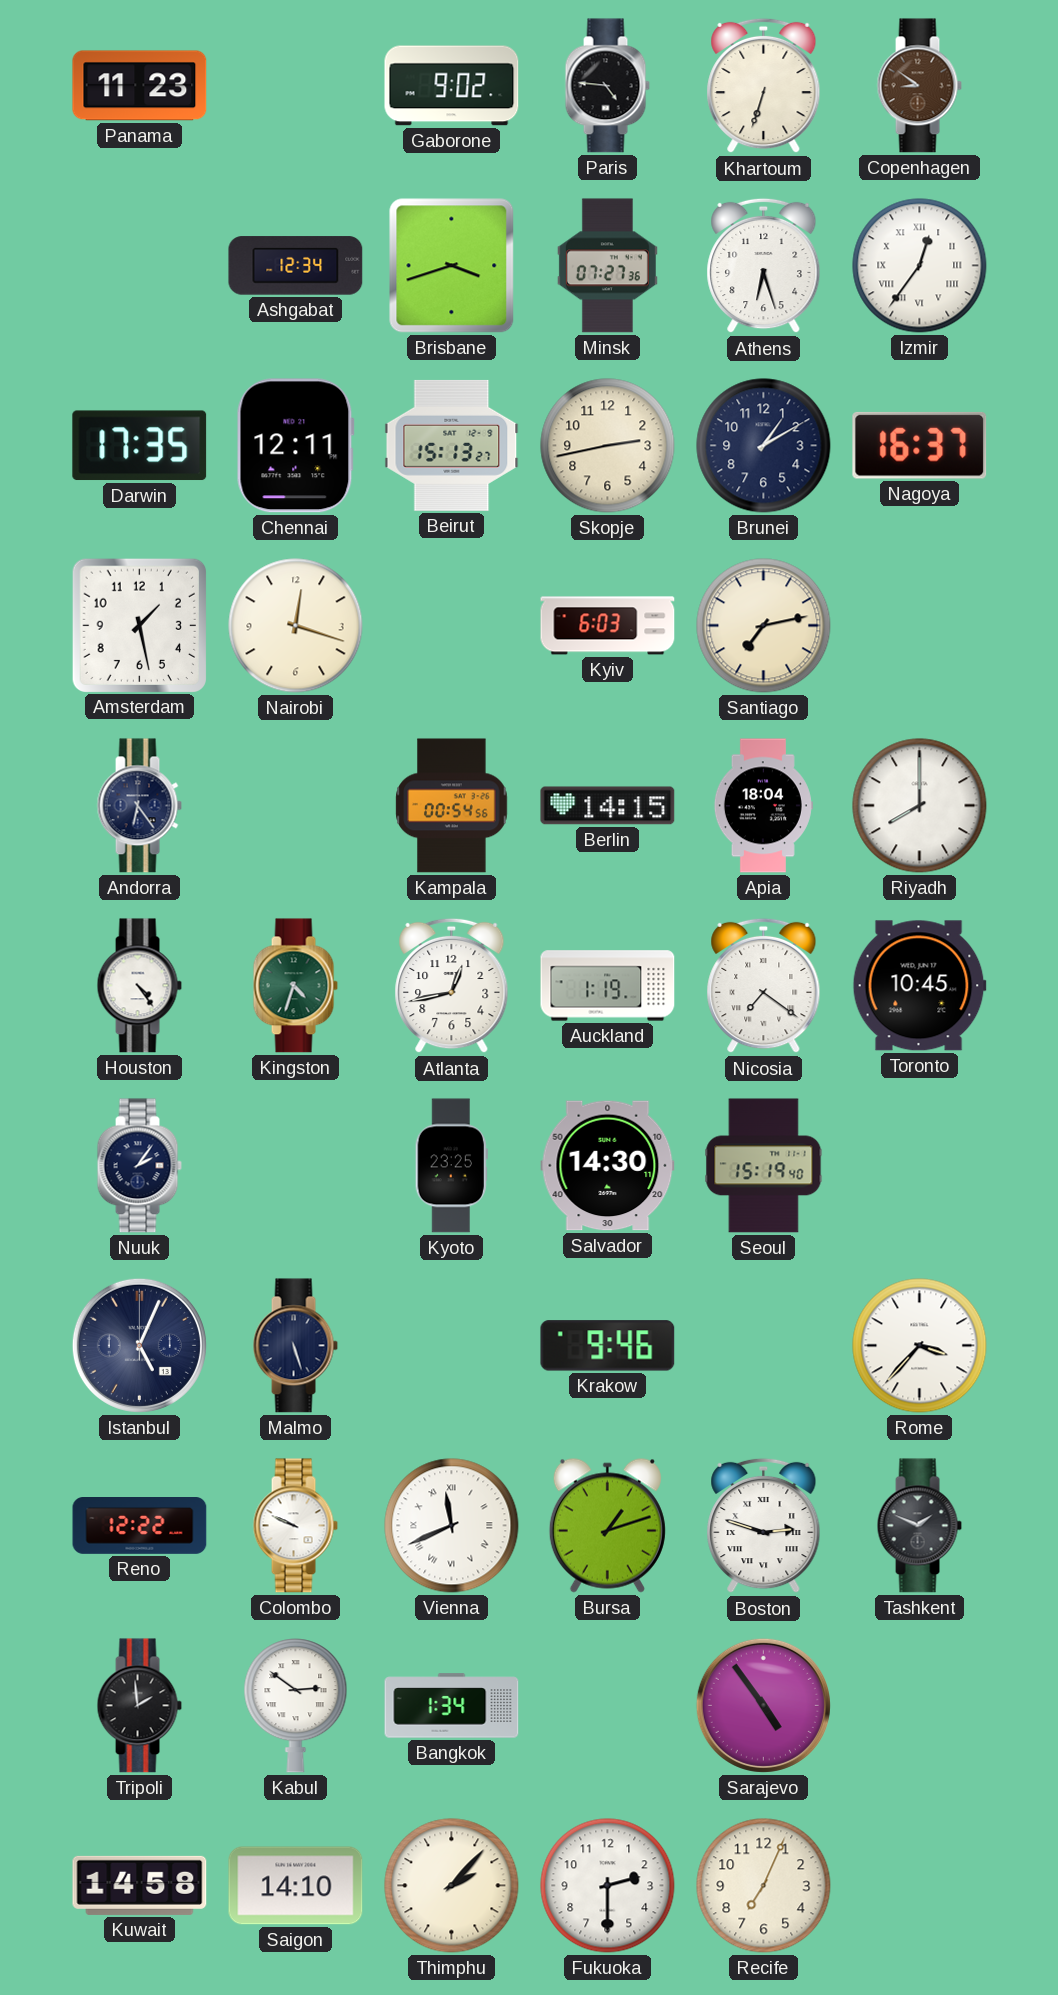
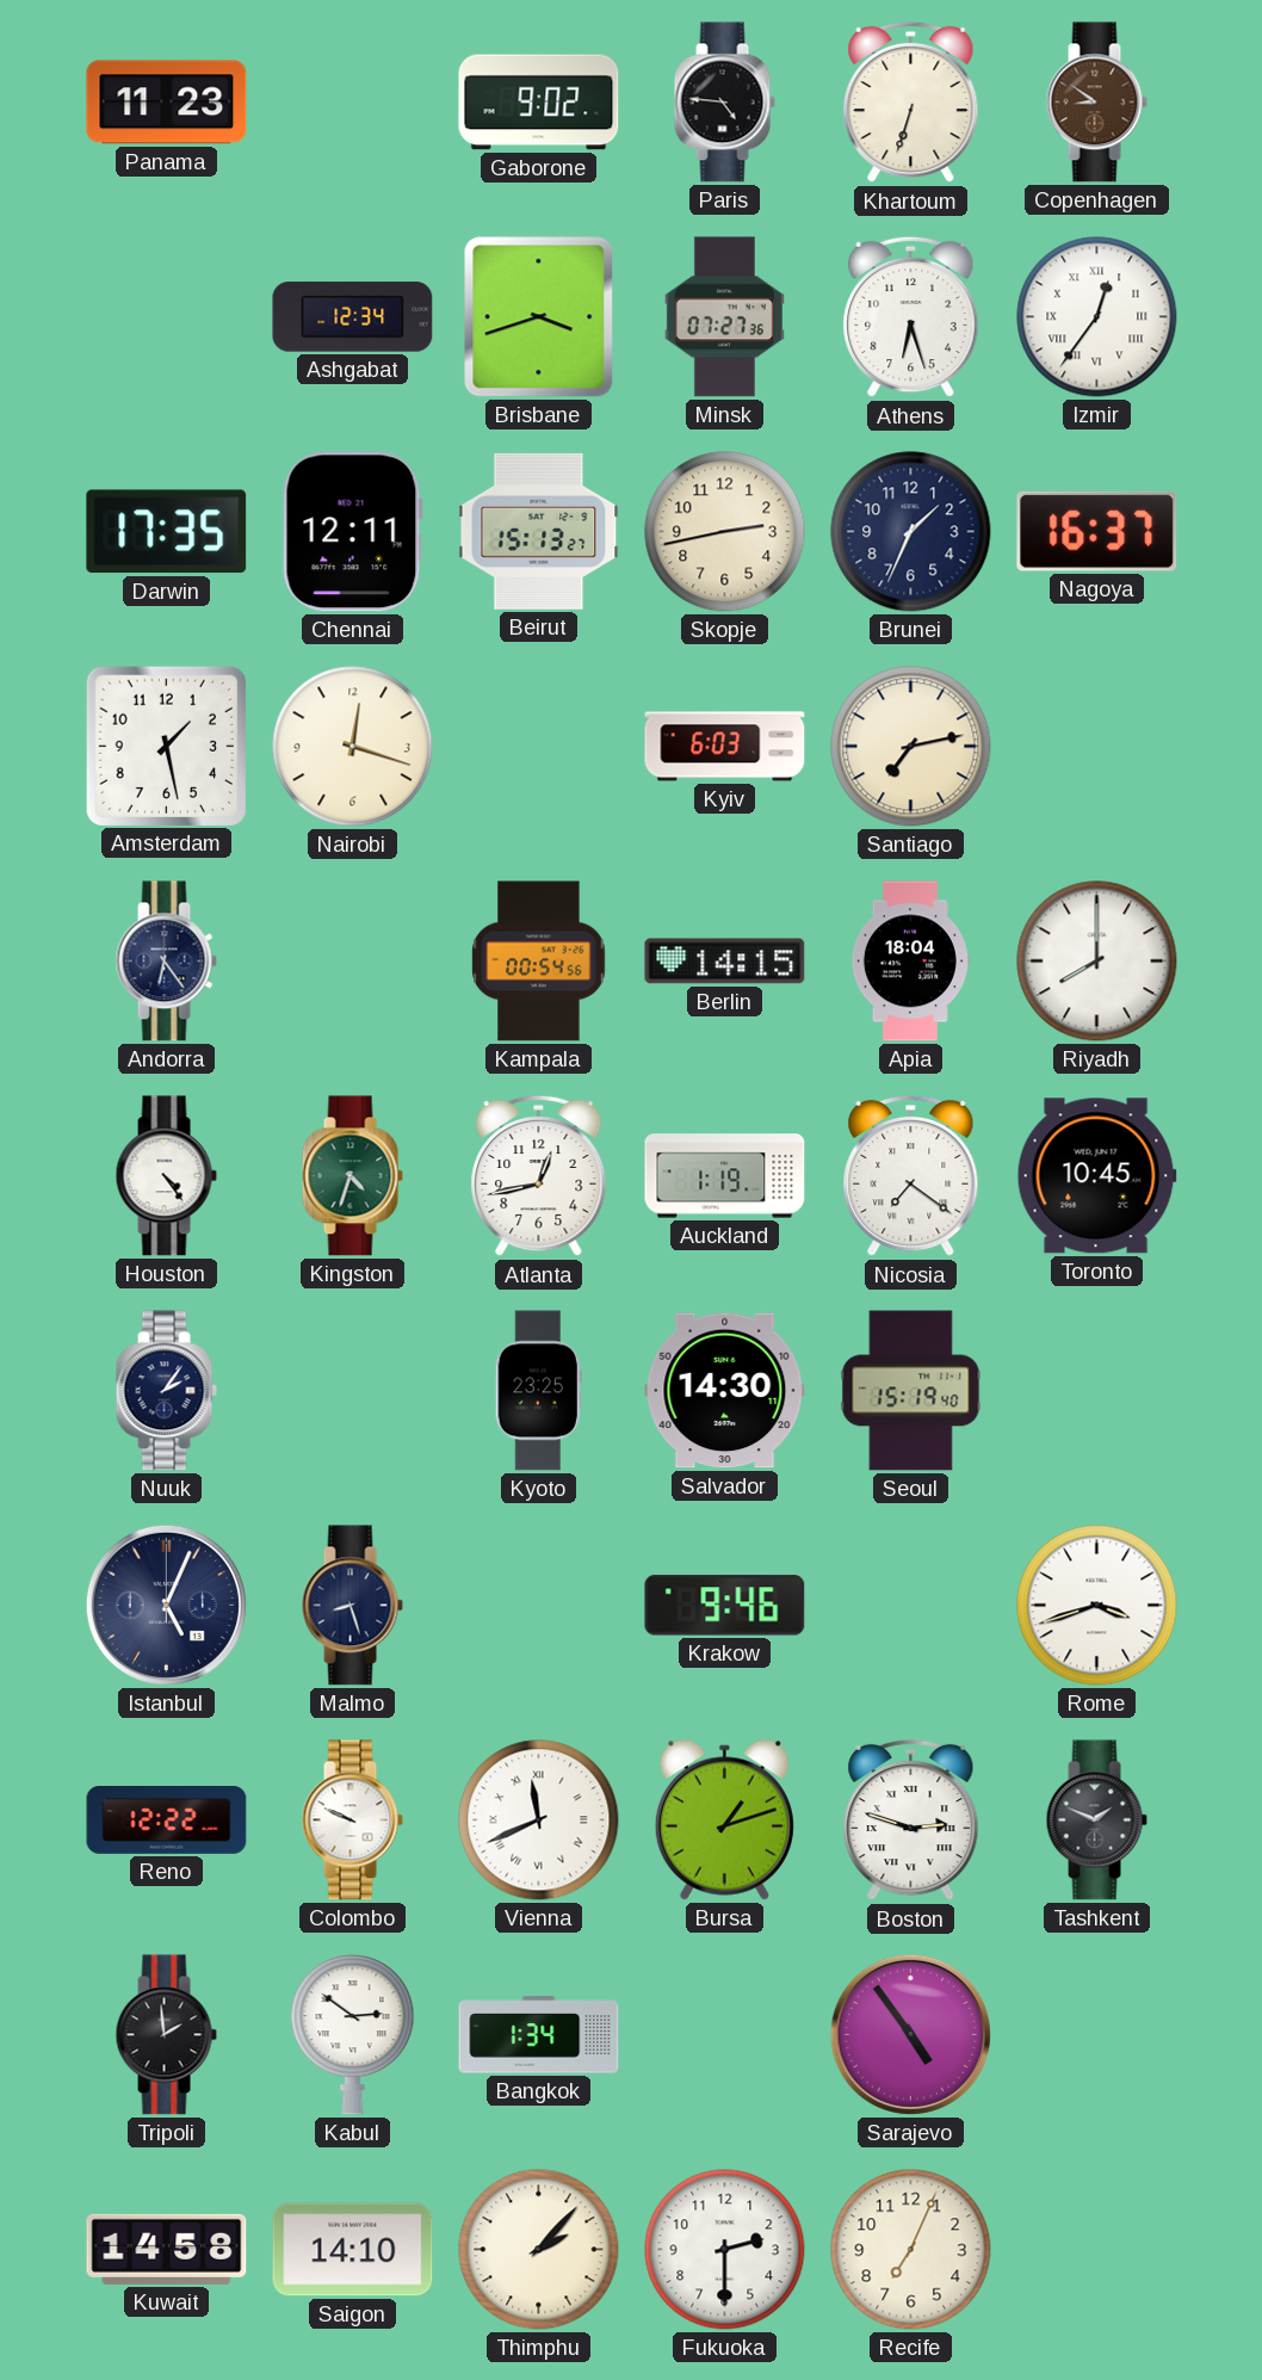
Brunei: 1:10 -> 1:34 (911, 532)
Malmo: 5:27 -> 8:27 (352, 1606)
Rome: 3:37 -> 3:42 (1097, 1606)
